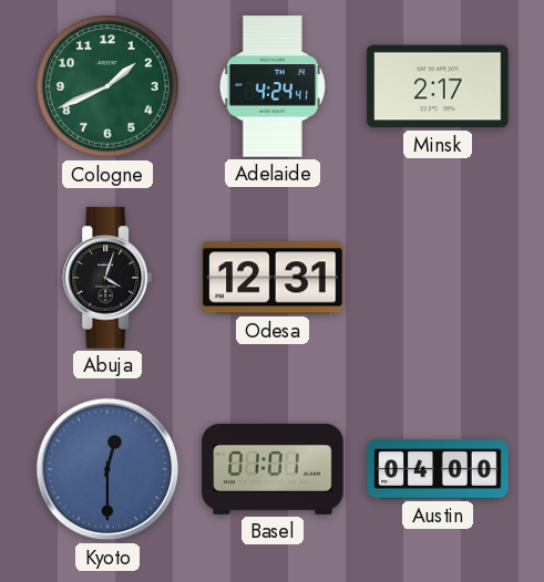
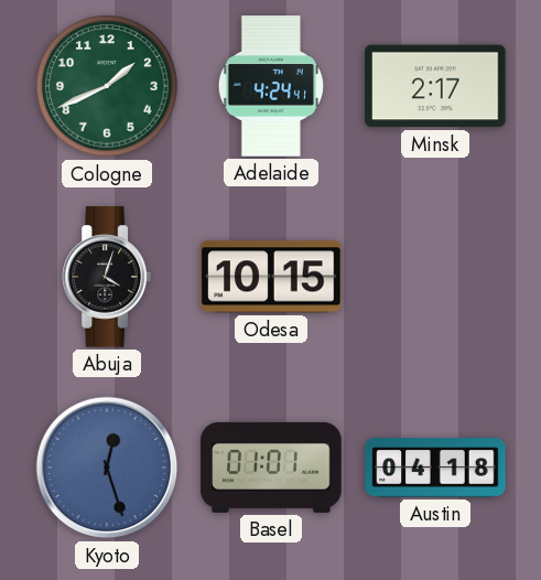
Odesa: 12:31 -> 10:15 (271, 277)
Kyoto: 12:30 -> 12:27 (107, 468)
Austin: 04:00 -> 04:18 (435, 468)
